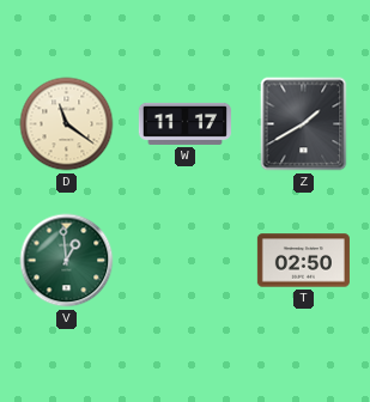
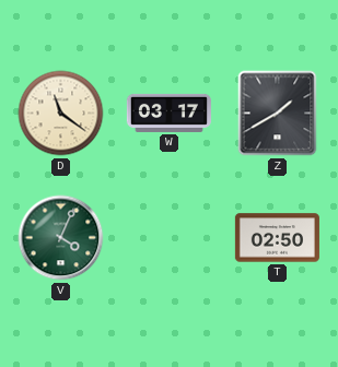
W: 11:17 -> 03:17 (168, 113)
V: 12:59 -> 4:04 (61, 238)
